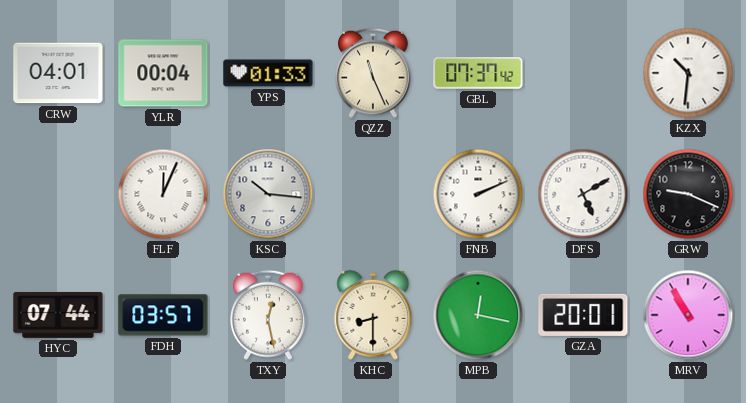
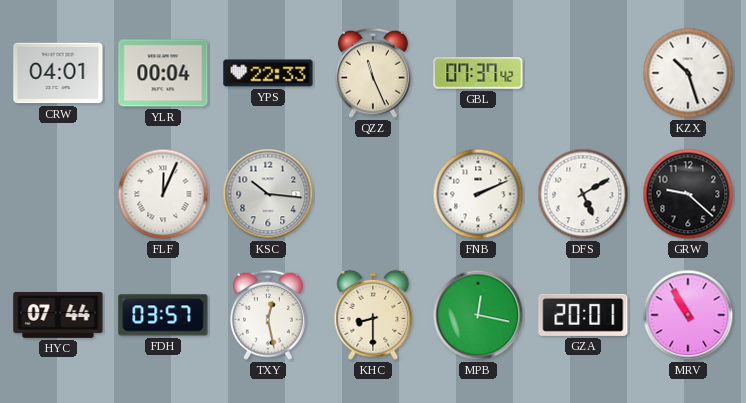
YPS: 01:33 -> 22:33 (268, 73)
KZX: 10:31 -> 10:27 (688, 73)
GRW: 9:19 -> 9:22 (688, 194)
